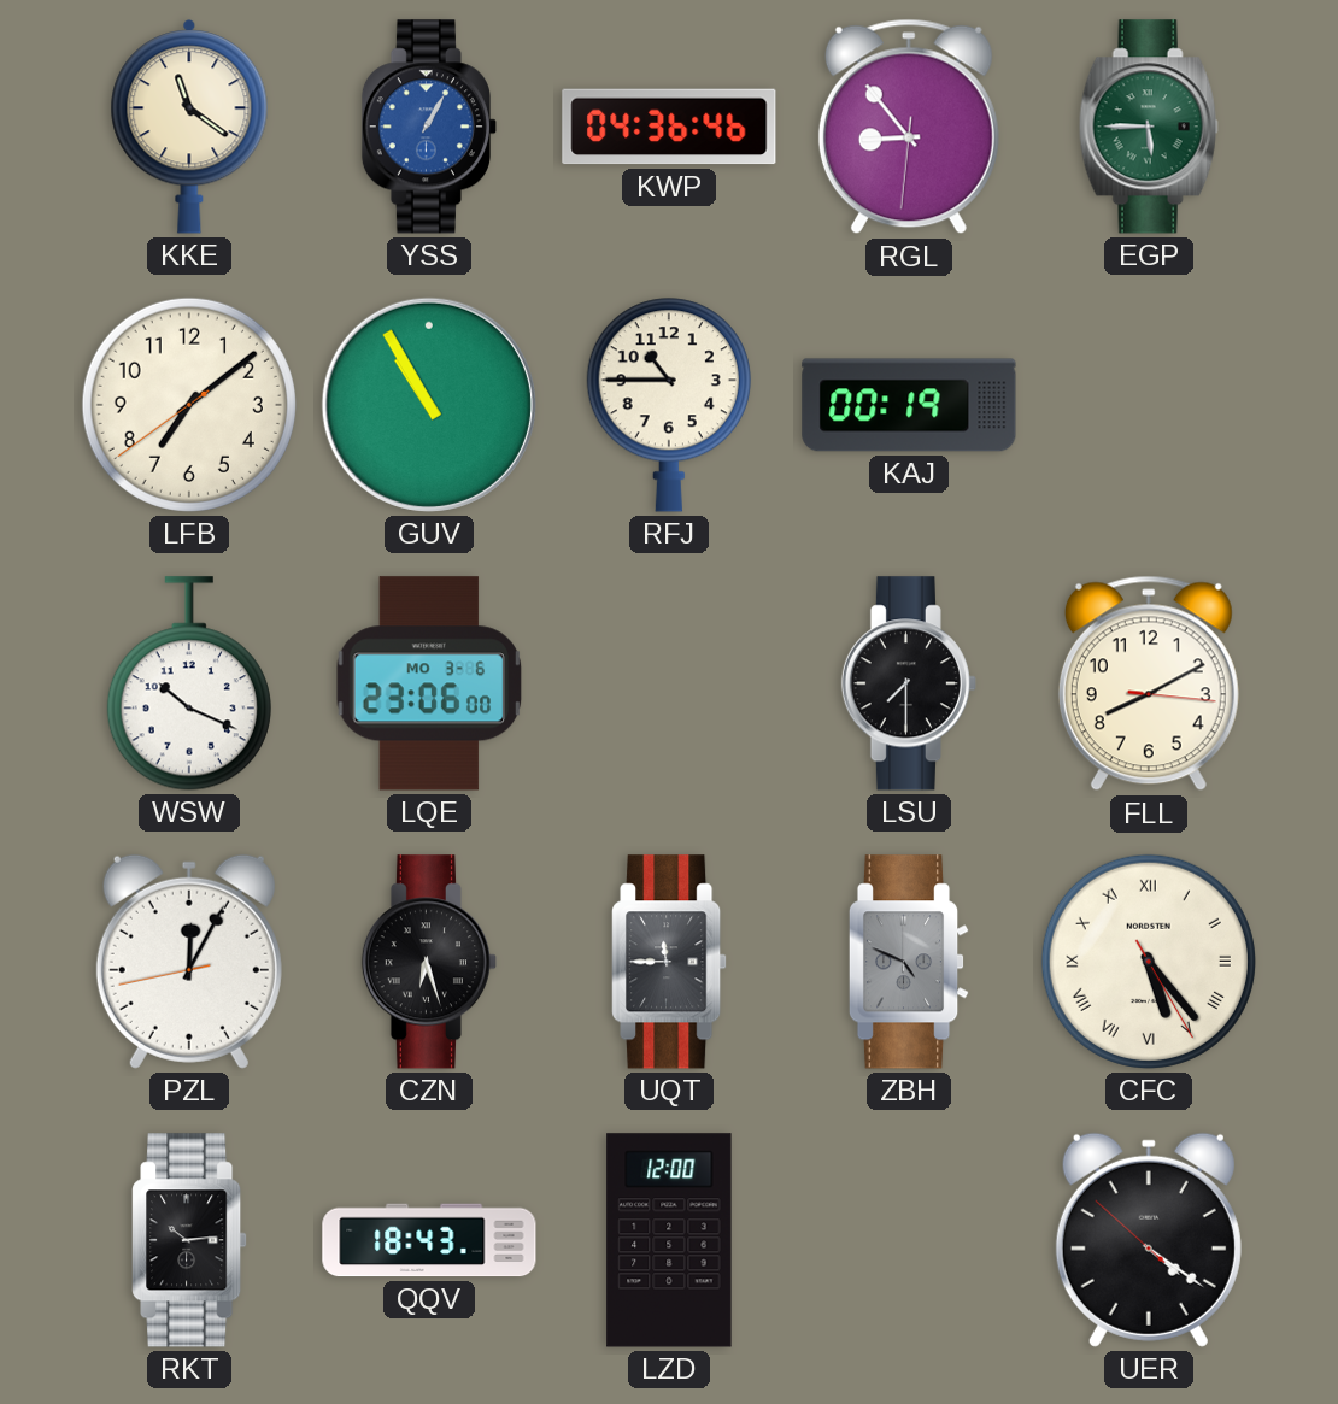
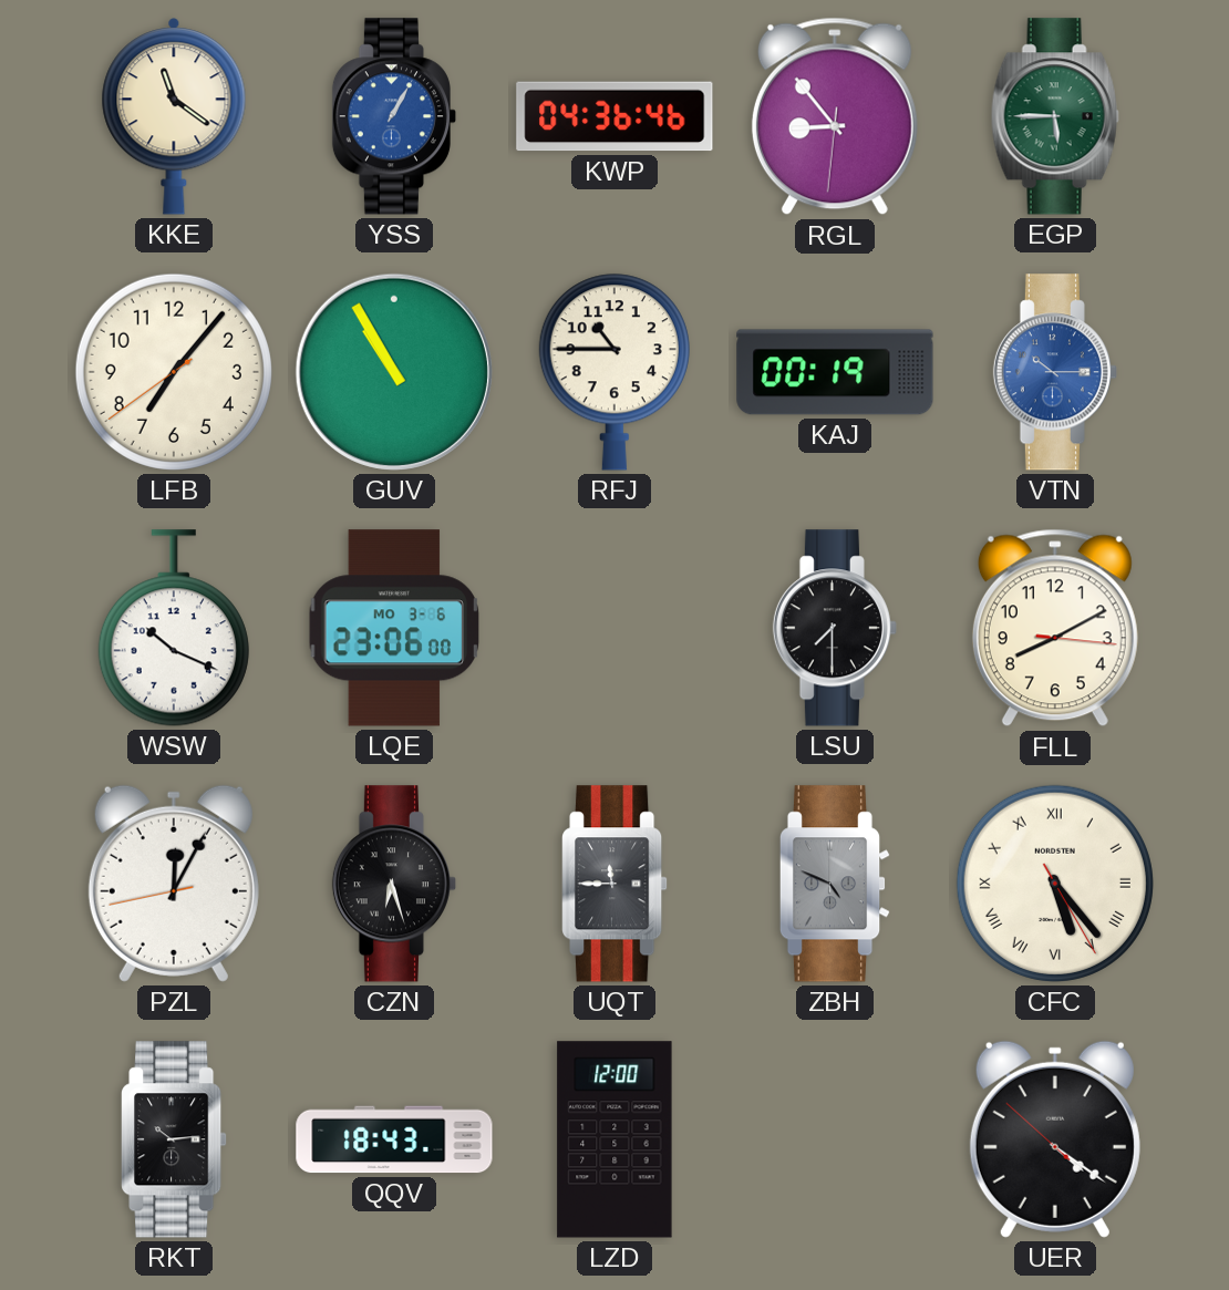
LFB: 7:08 -> 7:06 (174, 372)
VTN: none -> 10:15 (1055, 372)
